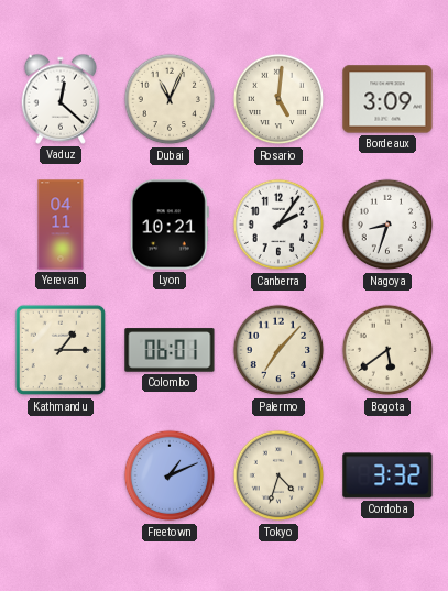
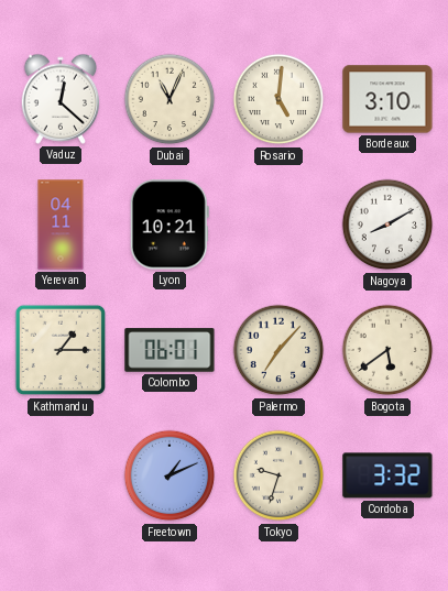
Bordeaux: 3:09 -> 3:10 (387, 99)
Canberra: 2:06 -> none (278, 225)
Nagoya: 8:33 -> 8:10 (387, 225)
Tokyo: 4:33 -> 9:33 (278, 475)
